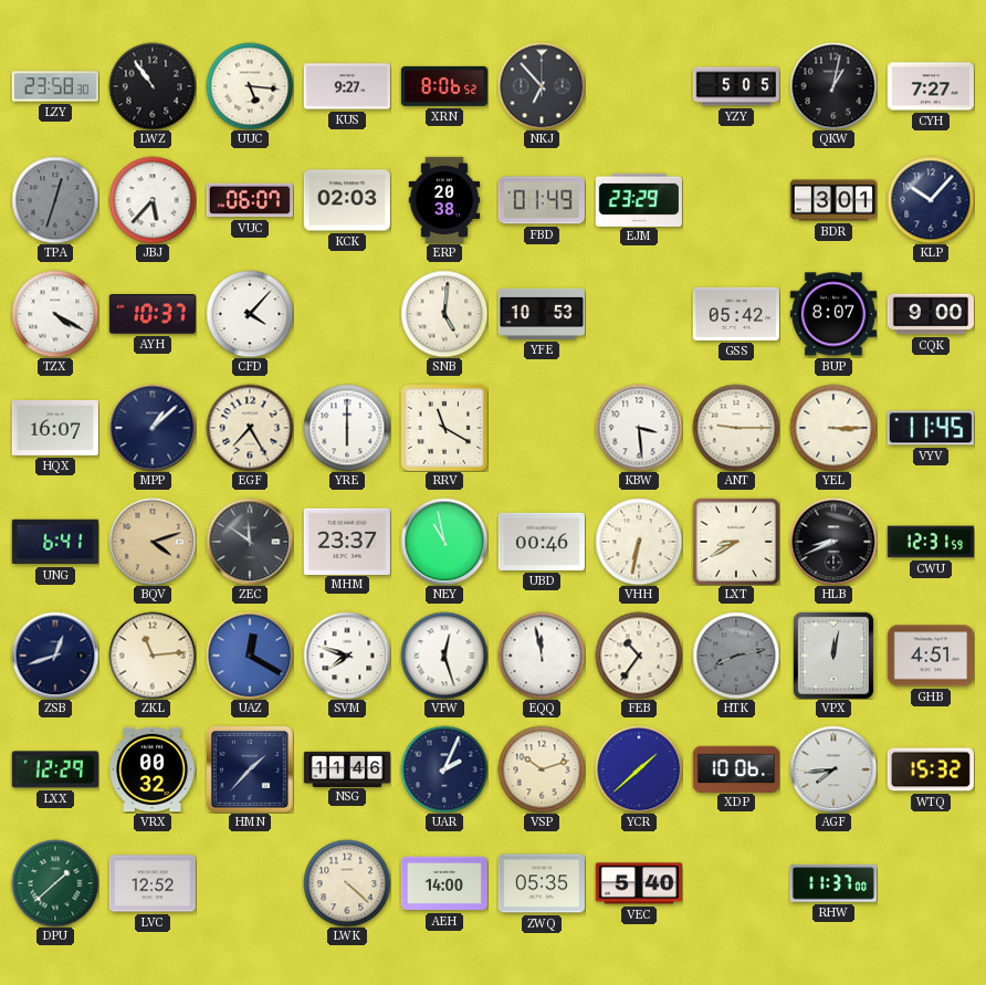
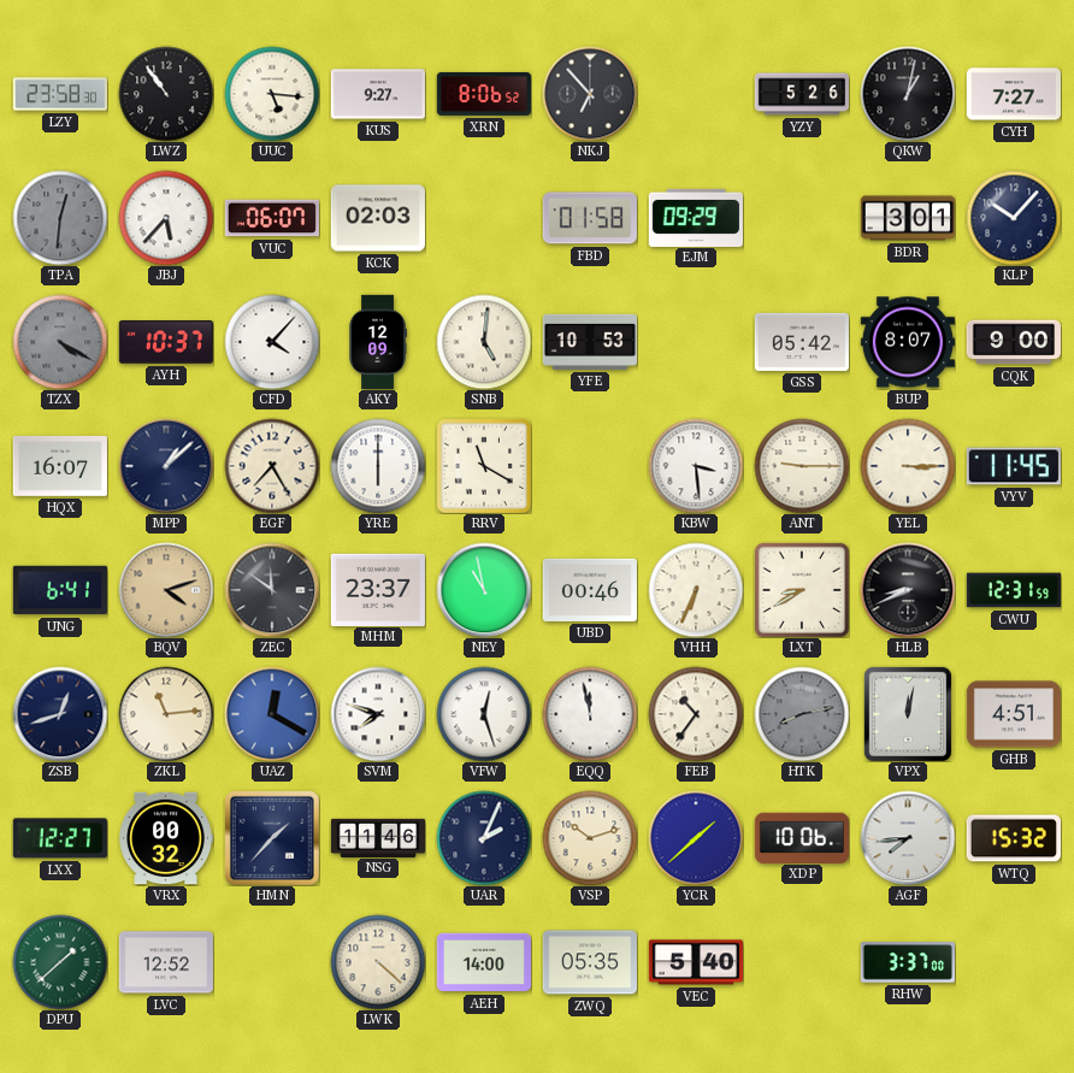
YZY: 5:05 -> 5:26 (801, 94)
TPA: 12:33 -> 12:31 (60, 218)
ERP: 20:38 -> none (444, 199)
FBD: 01:49 -> 01:58 (590, 218)
EJM: 23:29 -> 09:29 (696, 217)
TZX dial: white -> grey (60, 342)
AKY: none -> 12:09 (377, 341)
VHH: 6:32 -> 6:34 (696, 590)
LXX: 12:29 -> 12:27 (60, 838)
RHW: 11:37 -> 3:37 (907, 962)
